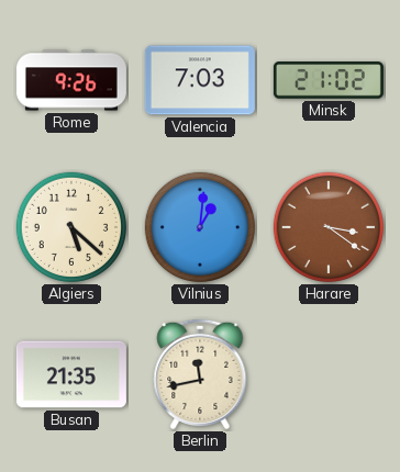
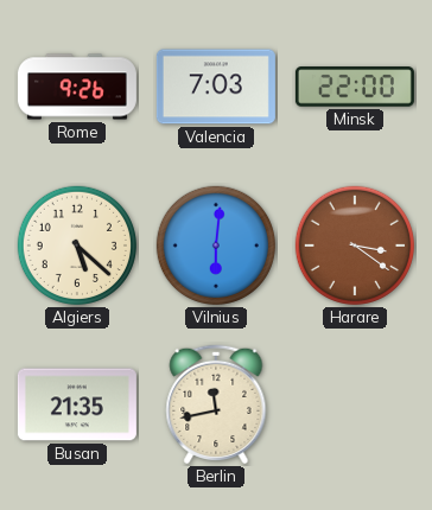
Minsk: 21:02 -> 22:00 (355, 87)
Vilnius: 1:01 -> 6:01 (216, 246)
